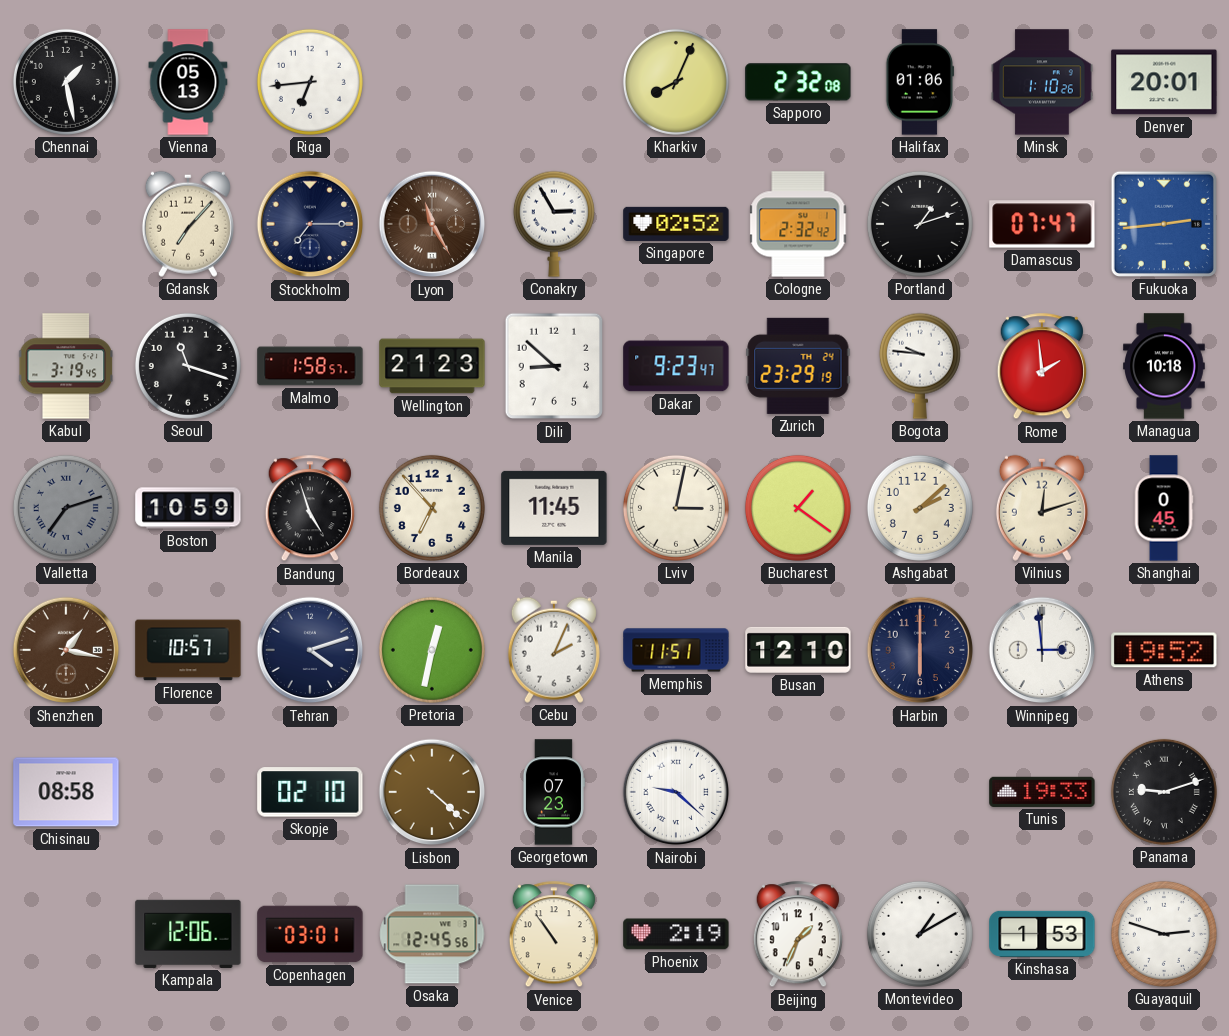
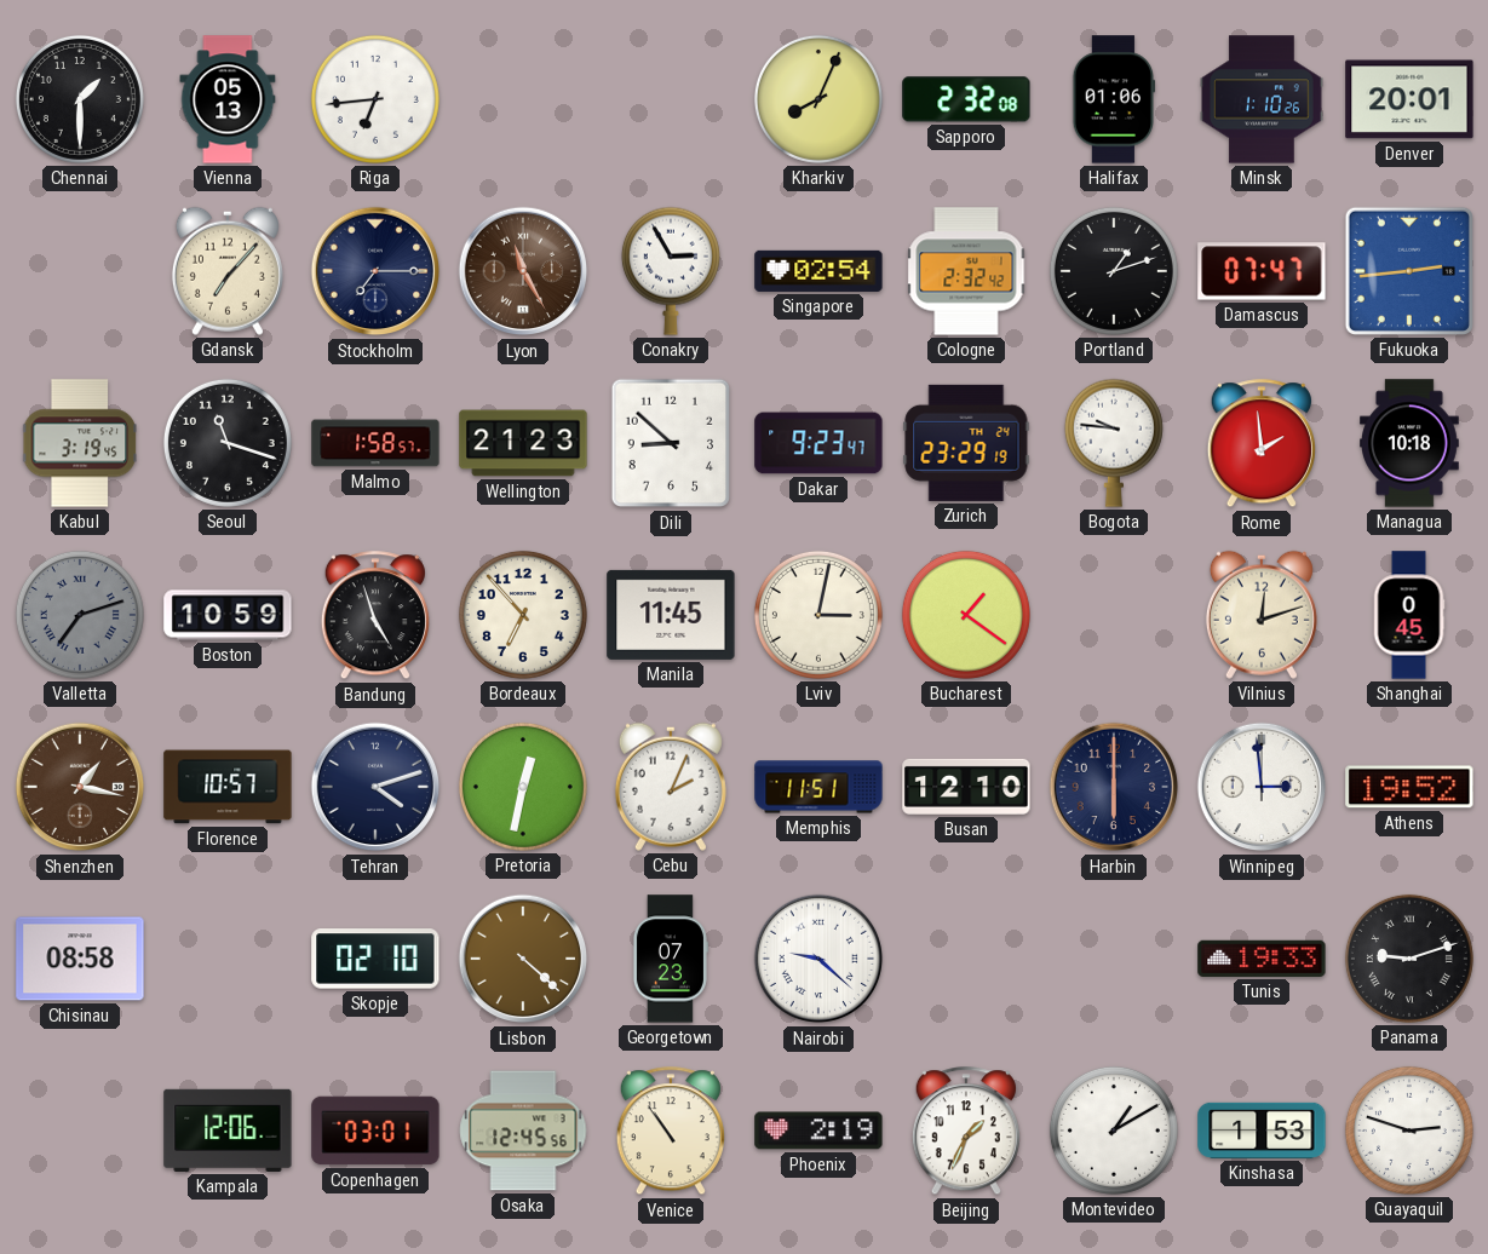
Chennai: 1:28 -> 1:30 (80, 99)
Singapore: 02:52 -> 02:54 (818, 271)
Ashgabat: 2:08 -> none (920, 508)
